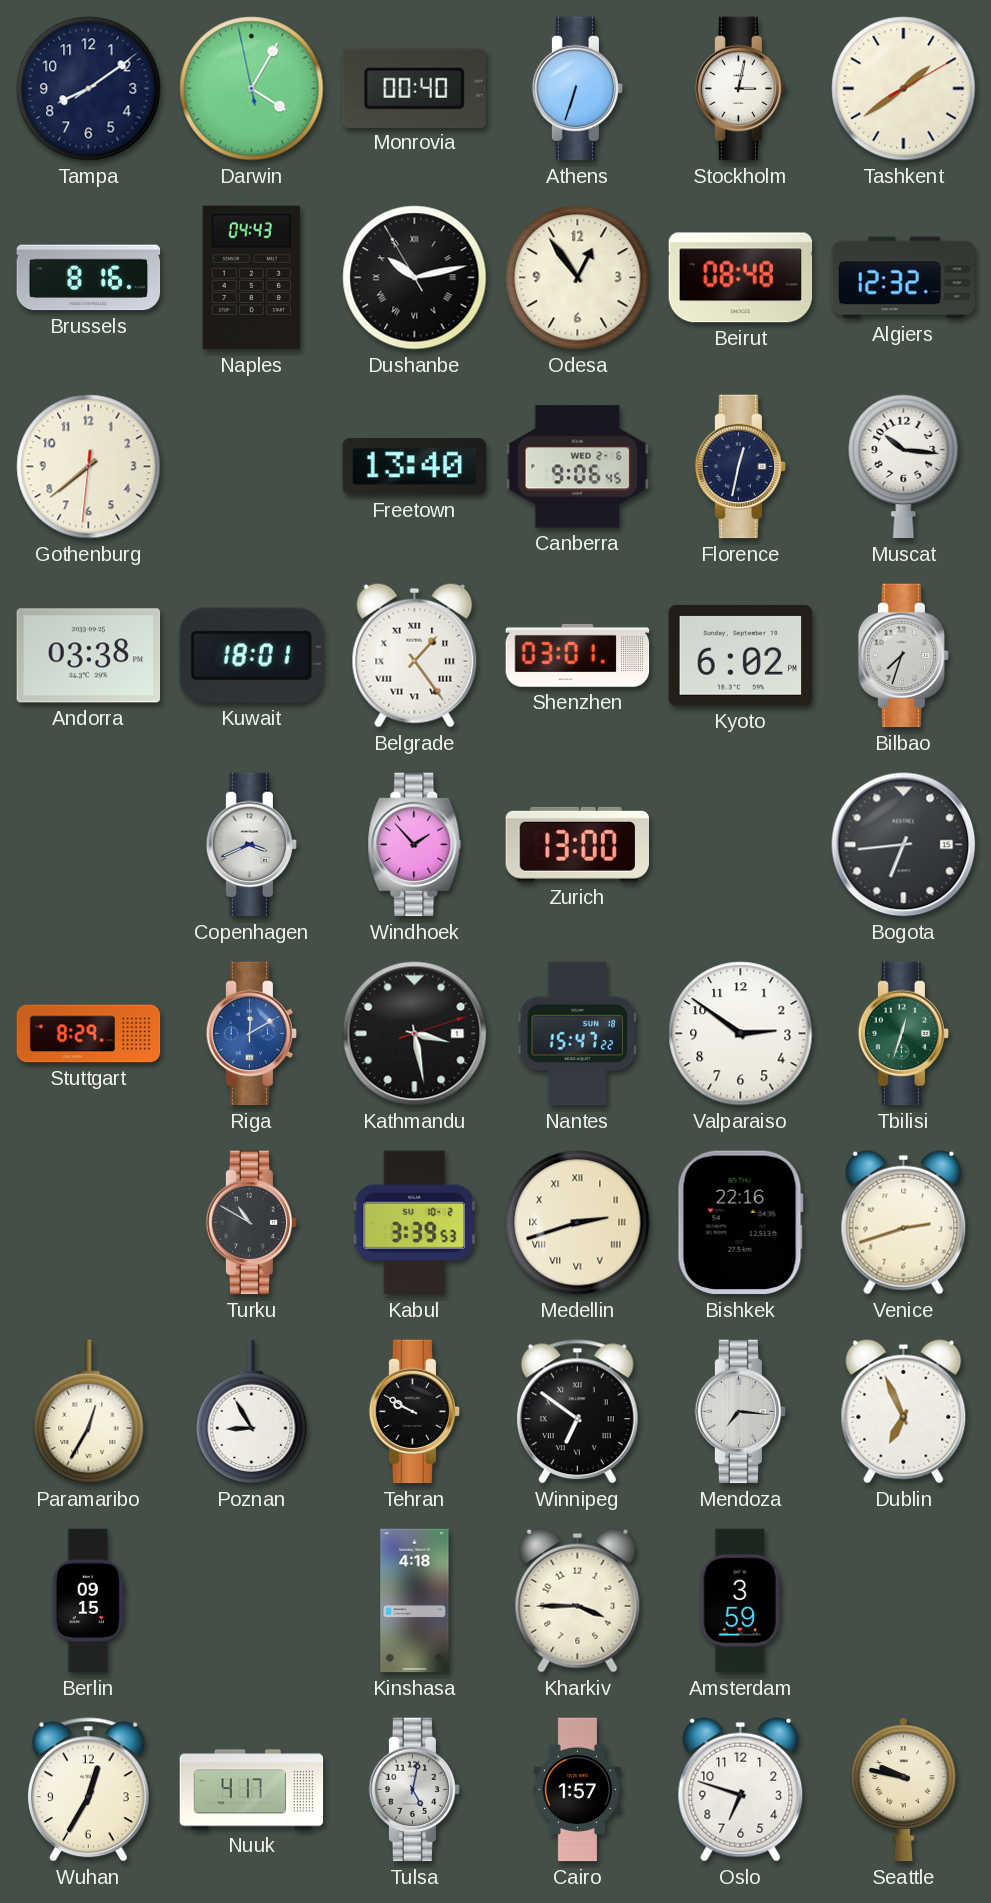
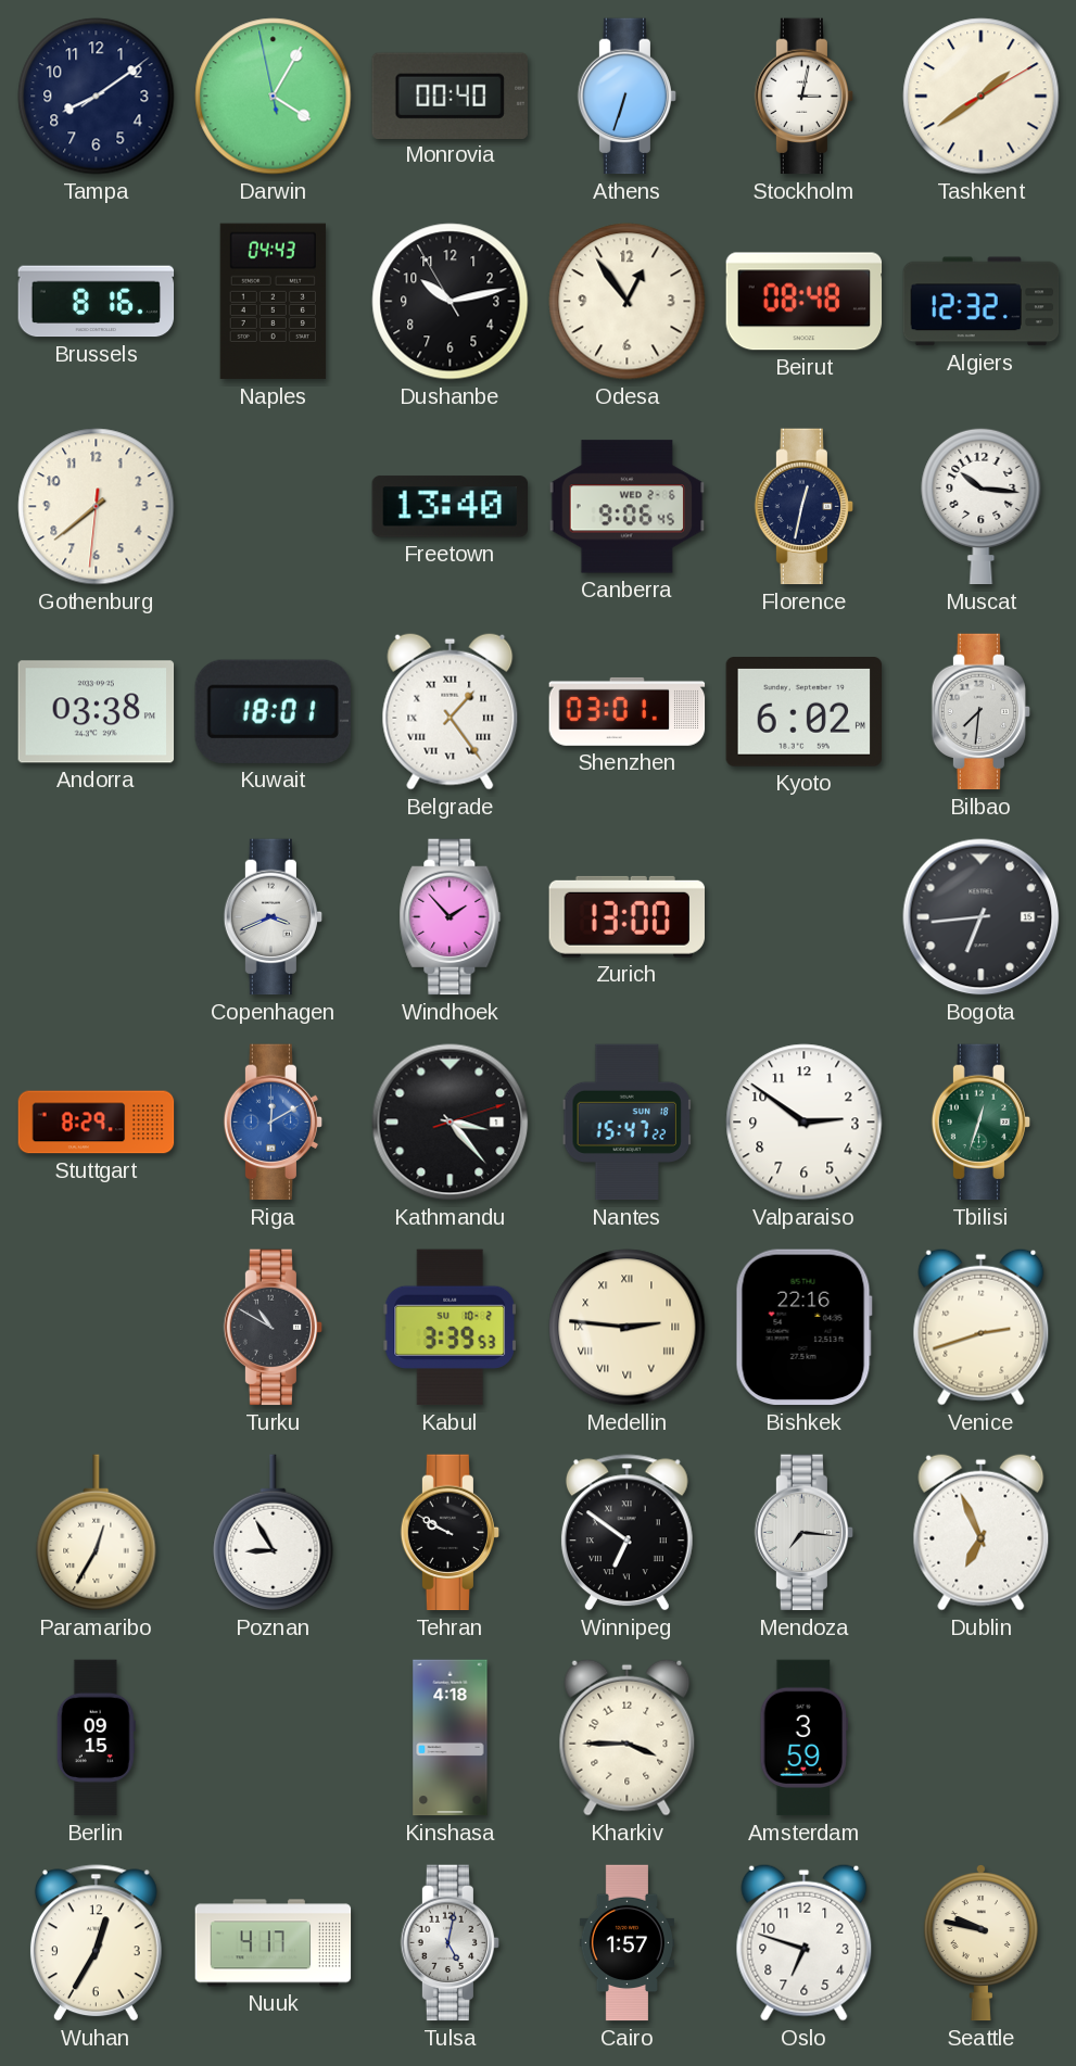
Dushanbe numerals: Roman -> Arabic (451, 302)
Bilbao: 7:33 -> 7:31 (982, 712)
Kathmandu: 3:28 -> 3:23 (451, 1123)
Medellin: 2:42 -> 2:46 (628, 1328)
